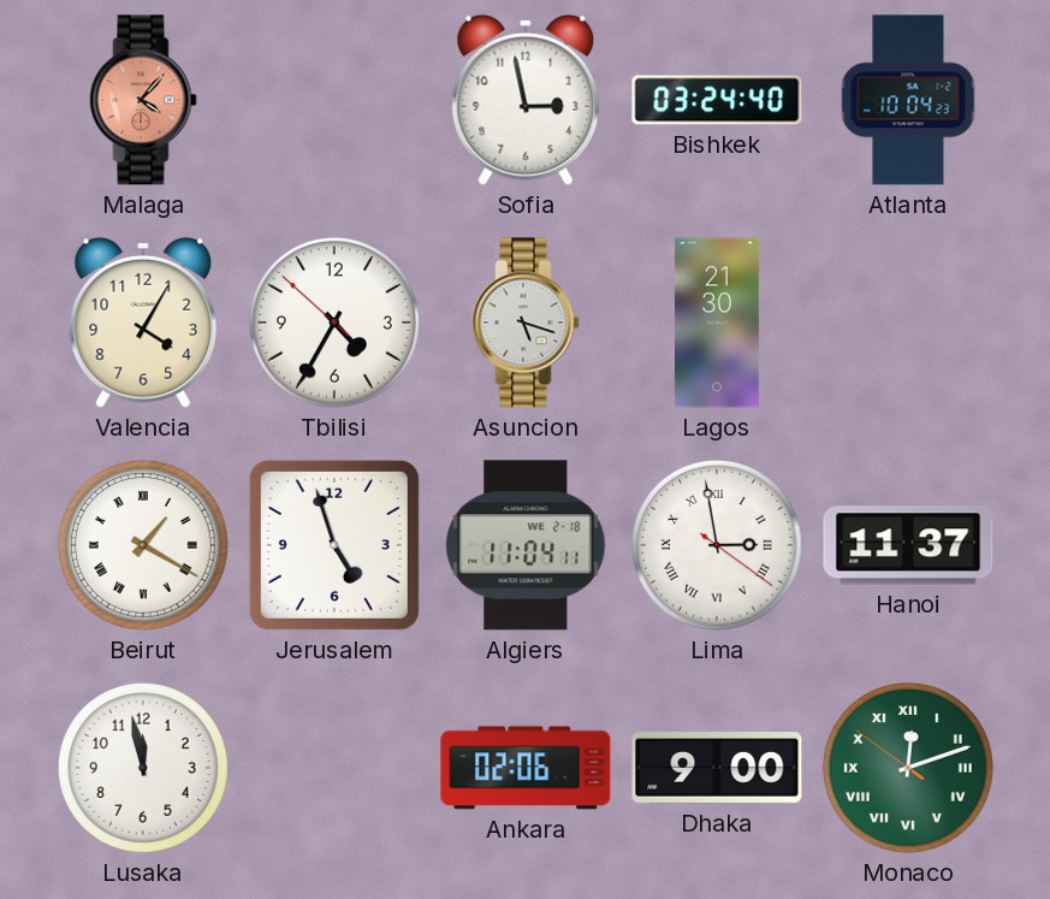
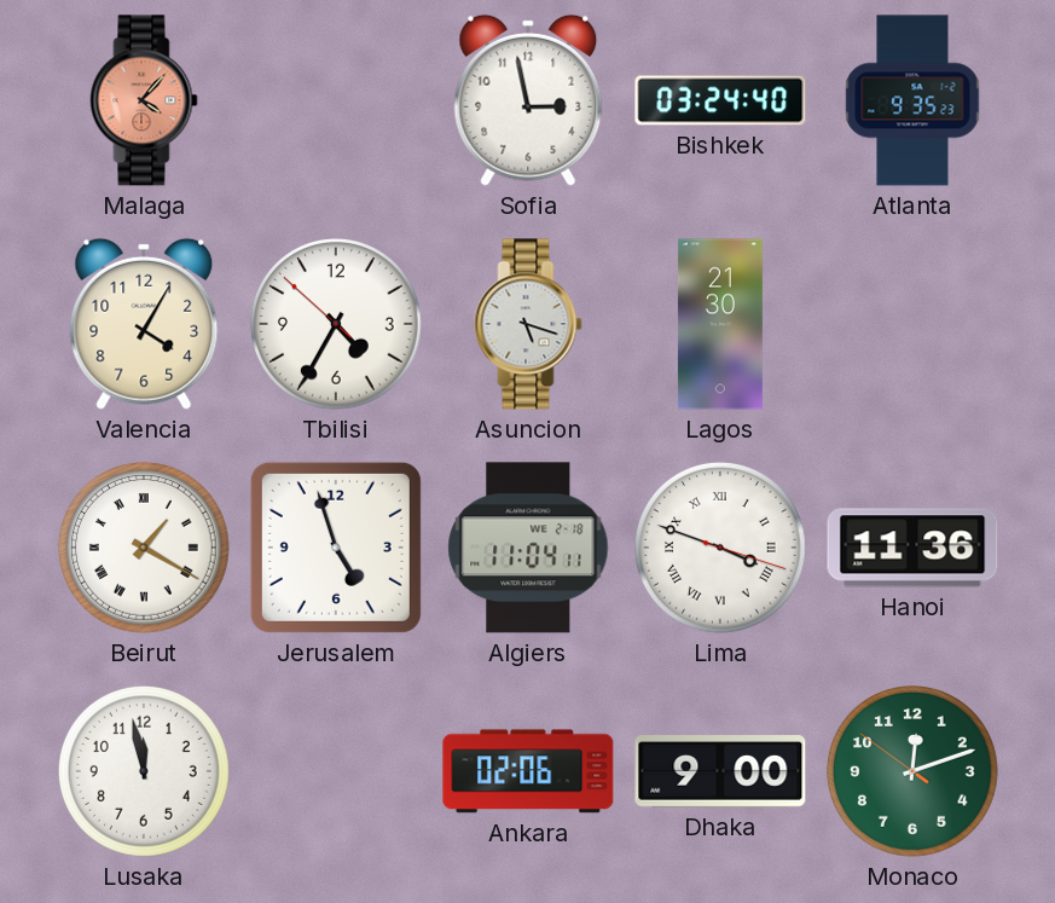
Atlanta: 10:04 -> 9:35 (912, 100)
Lima: 2:58 -> 3:48 (720, 548)
Hanoi: 11:37 -> 11:36 (912, 548)
Monaco numerals: Roman -> Arabic (912, 771)
